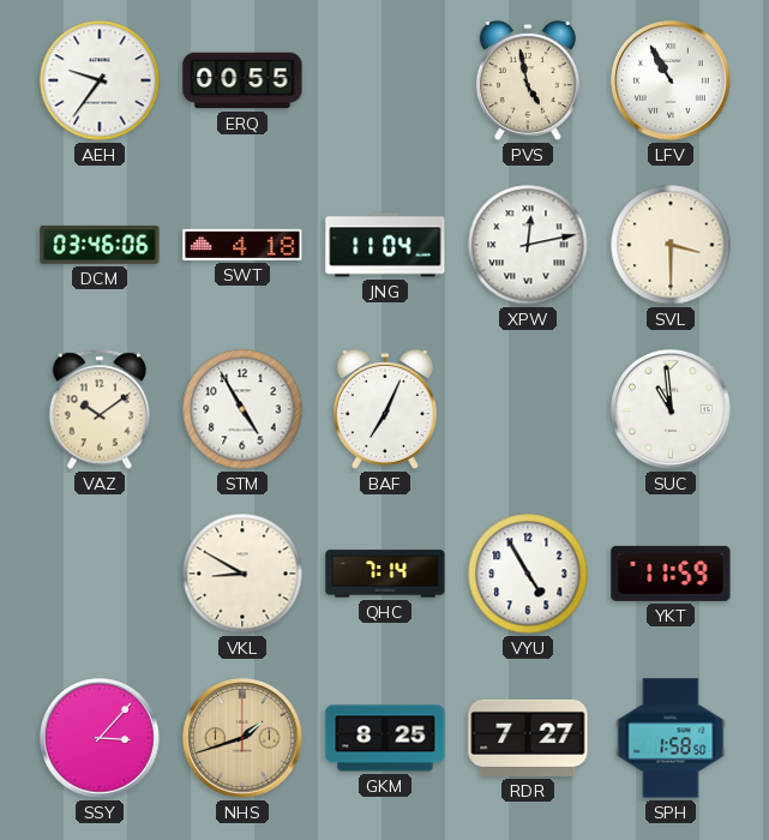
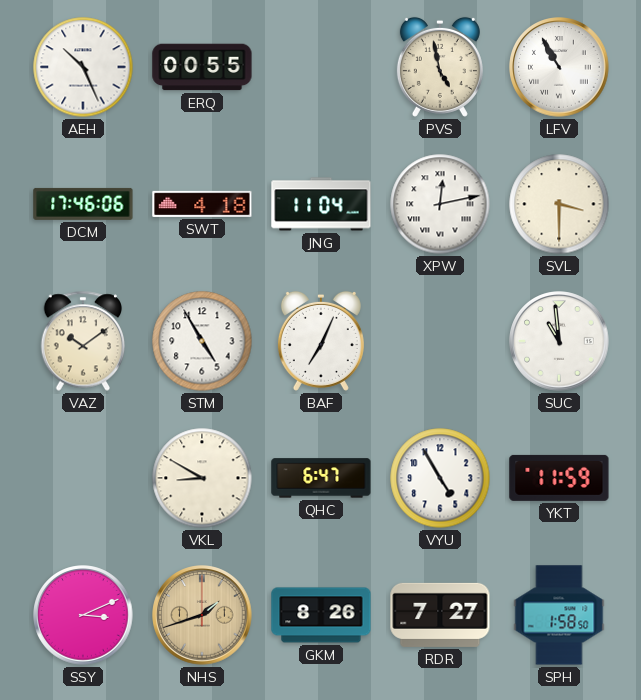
AEH: 9:36 -> 10:26 (83, 67)
DCM: 03:46 -> 17:46 (83, 204)
QHC: 7:14 -> 6:47 (321, 478)
SSY: 3:07 -> 3:11 (83, 615)
GKM: 8:25 -> 8:26 (321, 615)
